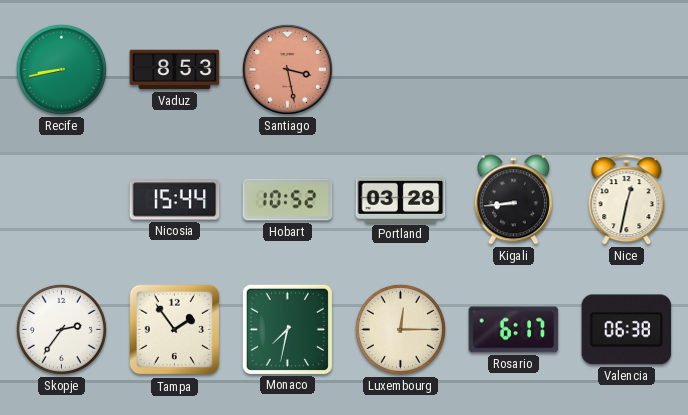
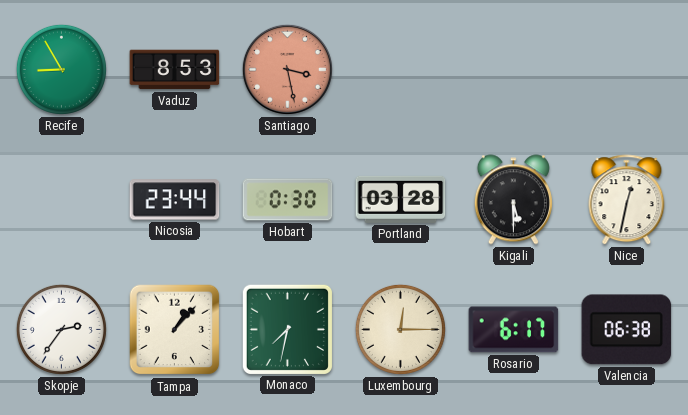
Recife: 8:43 -> 8:55 (61, 69)
Nicosia: 15:44 -> 23:44 (175, 200)
Hobart: 10:52 -> 0:30 (288, 200)
Kigali: 8:44 -> 5:30 (513, 200)
Tampa: 1:54 -> 1:07 (175, 330)
